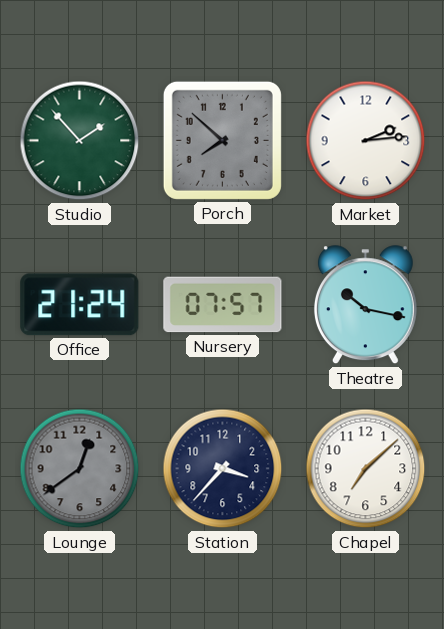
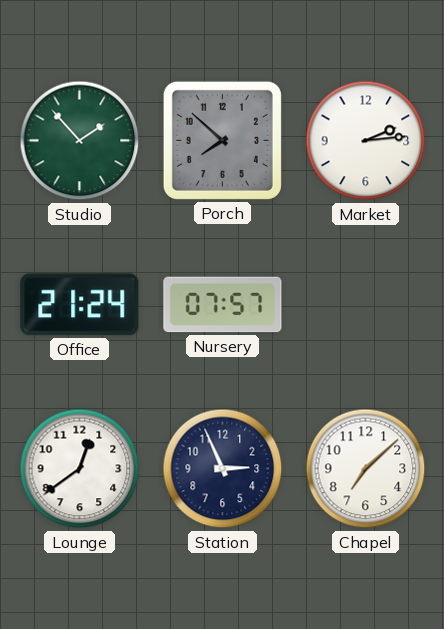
Theatre: 10:17 -> none (365, 305)
Lounge dial: grey -> white (80, 469)
Station: 3:37 -> 2:56 (223, 469)
